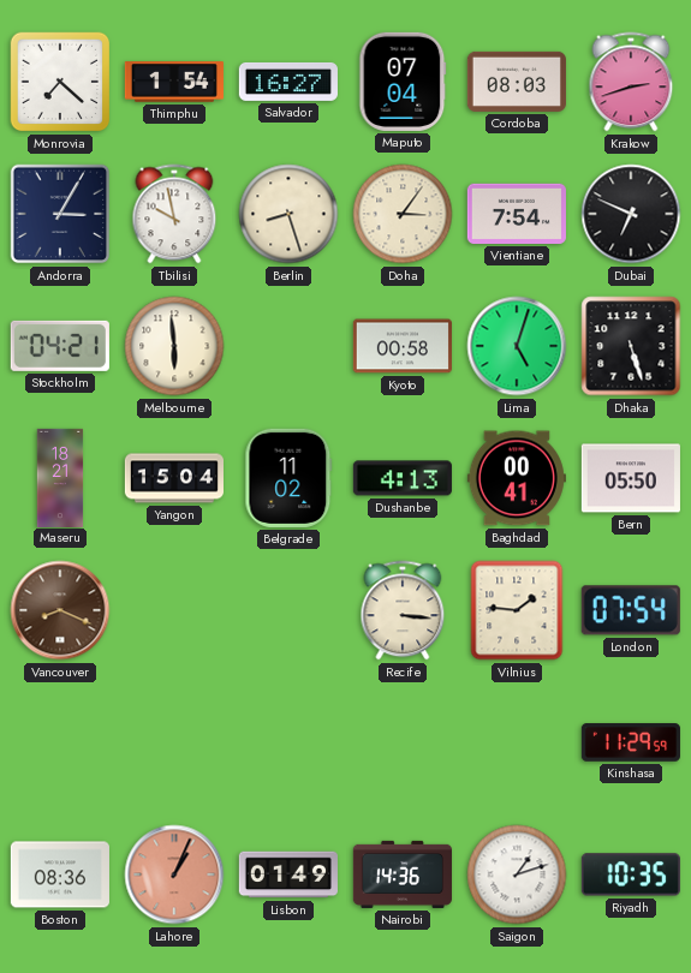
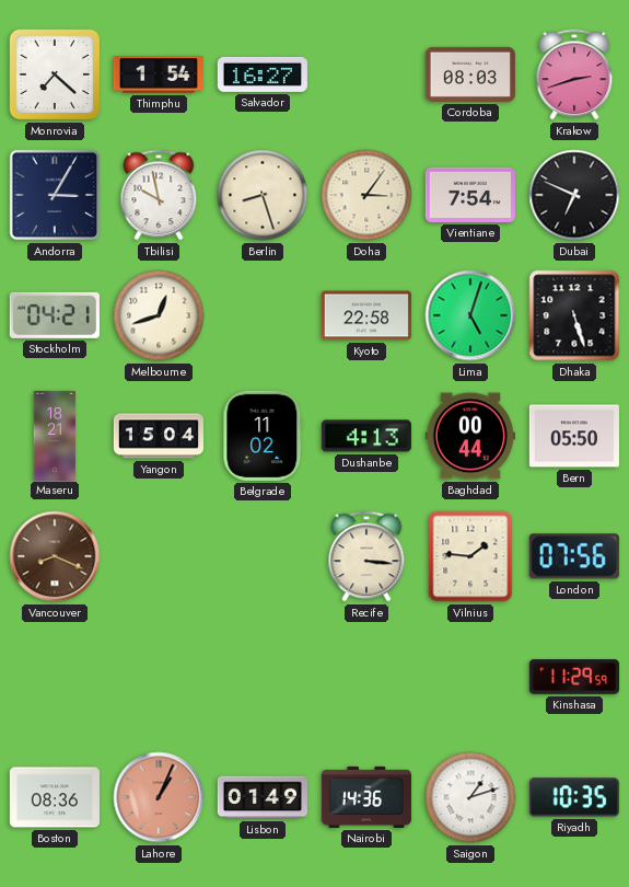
Maputo: 07:04 -> none (403, 82)
Melbourne: 5:59 -> 12:42 (159, 315)
Kyoto: 00:58 -> 22:58 (366, 315)
Baghdad: 00:41 -> 00:44 (470, 436)
London: 07:54 -> 07:56 (574, 556)
